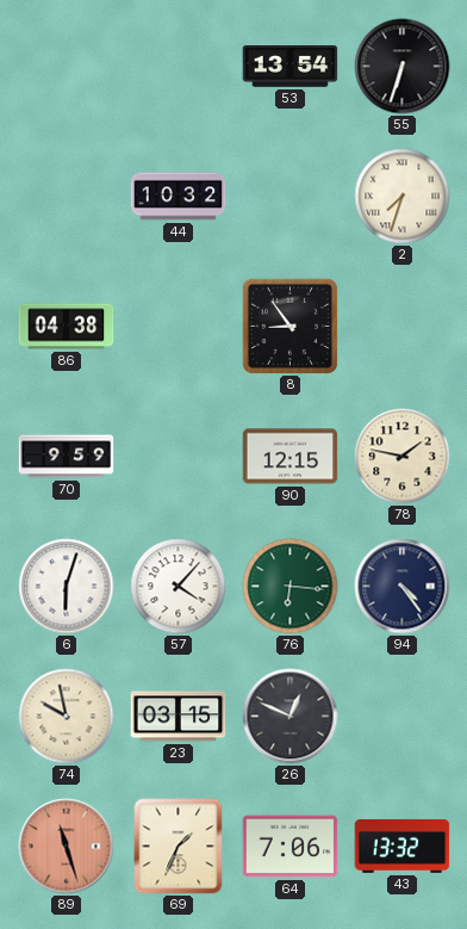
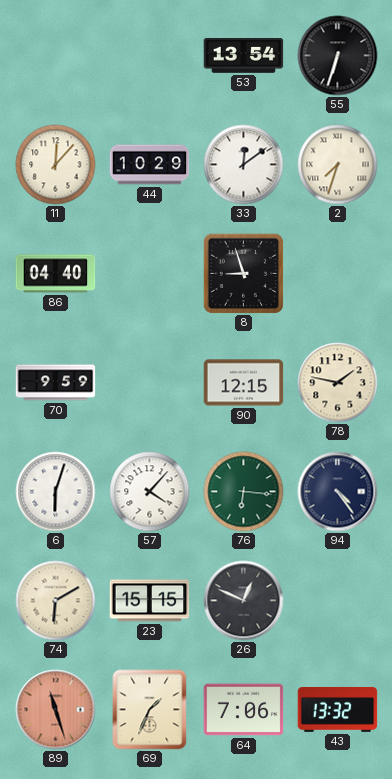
11: none -> 12:07 (56, 165)
44: 10:32 -> 10:29 (150, 165)
33: none -> 12:09 (244, 165)
86: 04:38 -> 04:40 (56, 274)
8: 8:54 -> 8:57 (243, 273)
74: 9:58 -> 6:10 (56, 601)
23: 03:15 -> 15:15 (150, 601)
